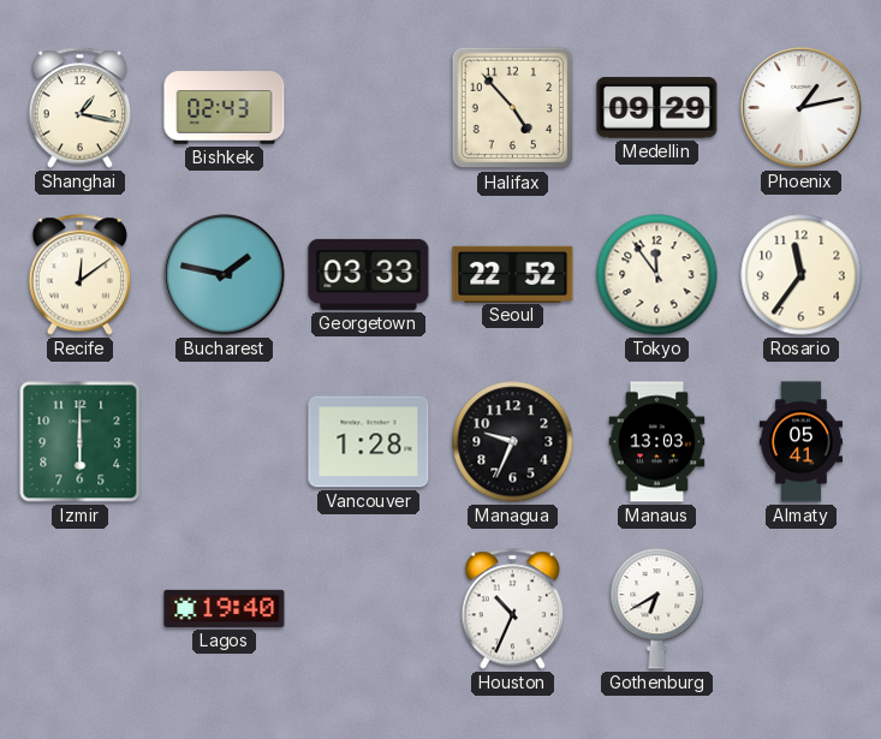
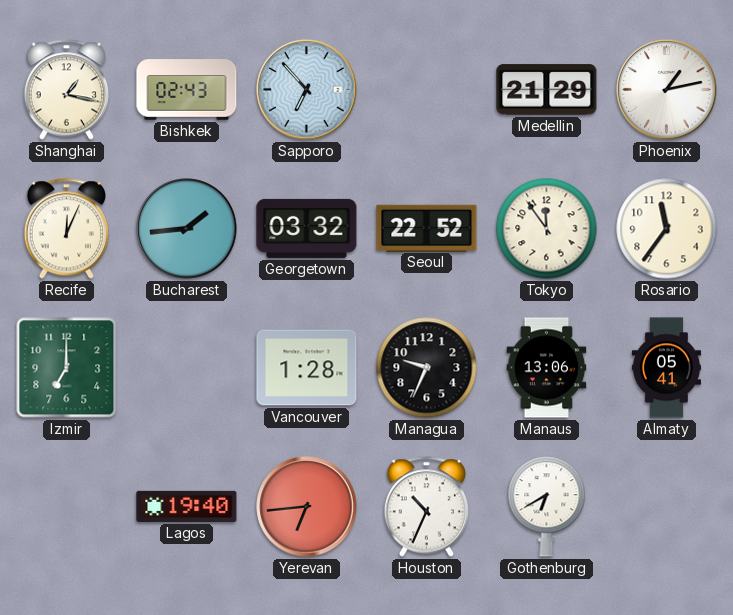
Sapporo: none -> 6:53 (307, 90)
Halifax: 4:53 -> none (513, 108)
Medellin: 09:29 -> 21:29 (547, 90)
Recife: 12:09 -> 12:04 (67, 229)
Bucharest: 1:47 -> 1:44 (187, 229)
Georgetown: 03:33 -> 03:32 (307, 228)
Izmir: 6:00 -> 7:00 (67, 368)
Manaus: 13:03 -> 13:06 (547, 368)
Yerevan: none -> 6:44 (307, 507)
